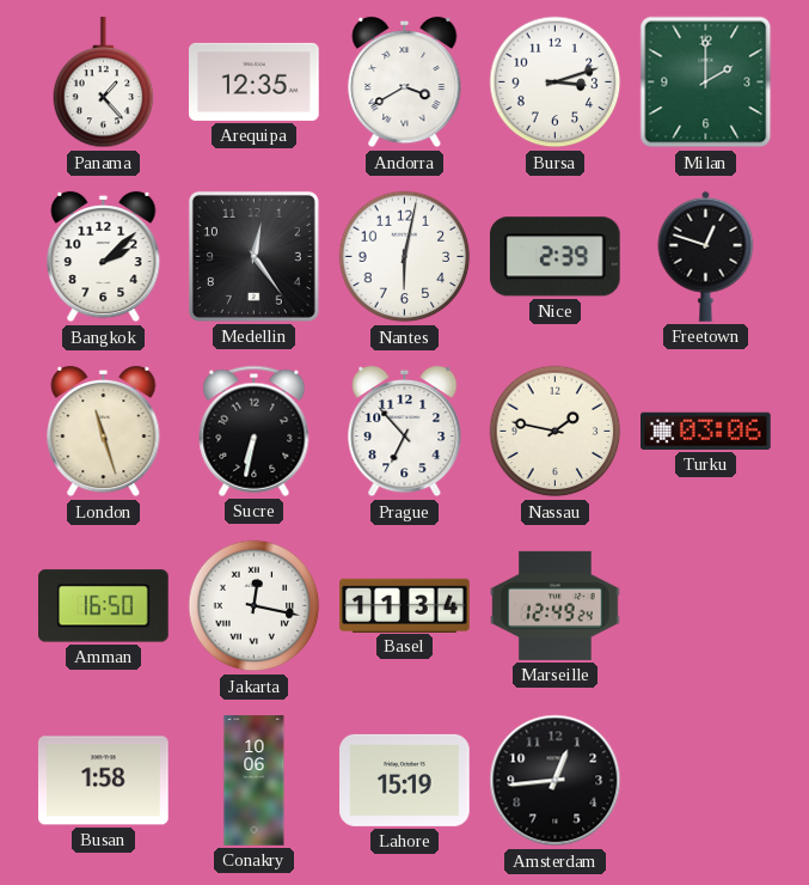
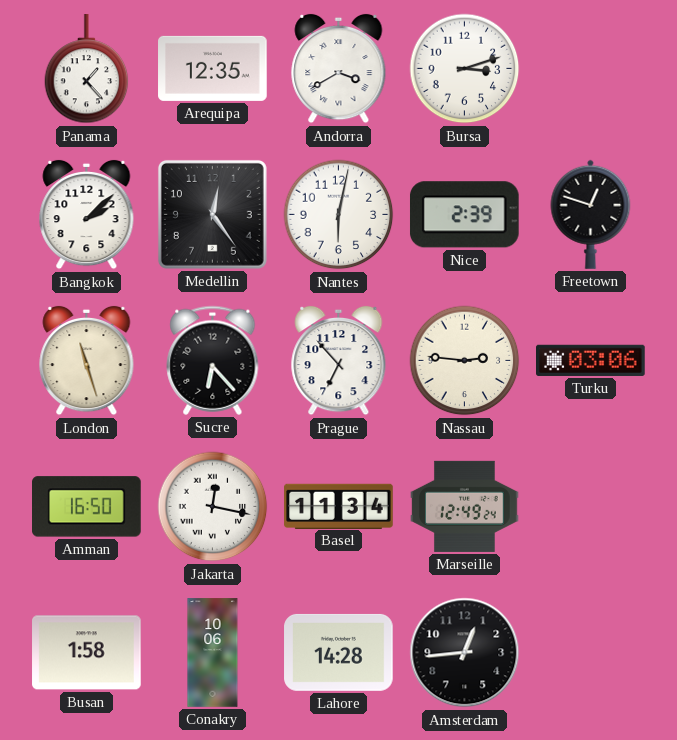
Milan: 2:00 -> none (706, 83)
Sucre: 6:32 -> 6:23 (213, 360)
Nassau: 1:47 -> 2:46 (465, 361)
Lahore: 15:19 -> 14:28 (339, 652)
